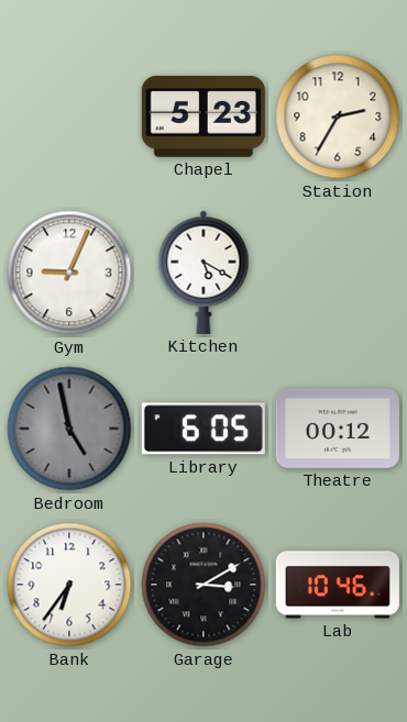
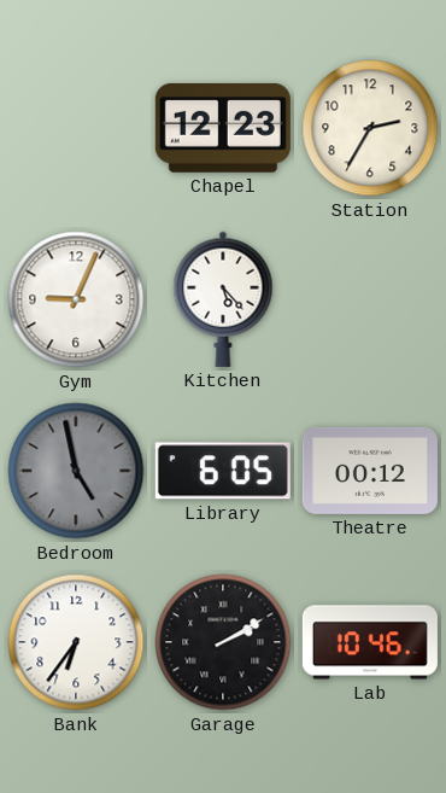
Chapel: 5:23 -> 12:23 (223, 128)
Kitchen: 5:20 -> 5:23 (223, 299)
Garage: 3:10 -> 2:10 (223, 642)
